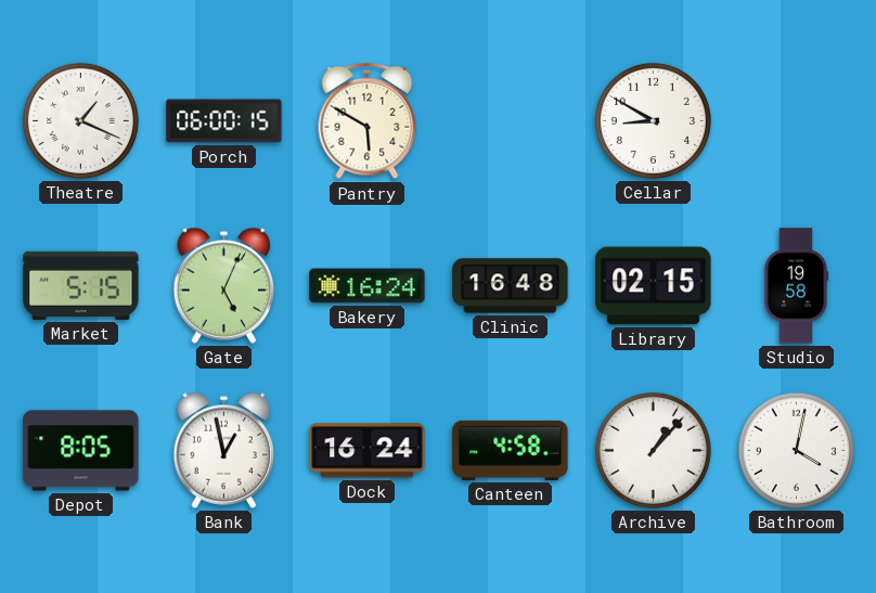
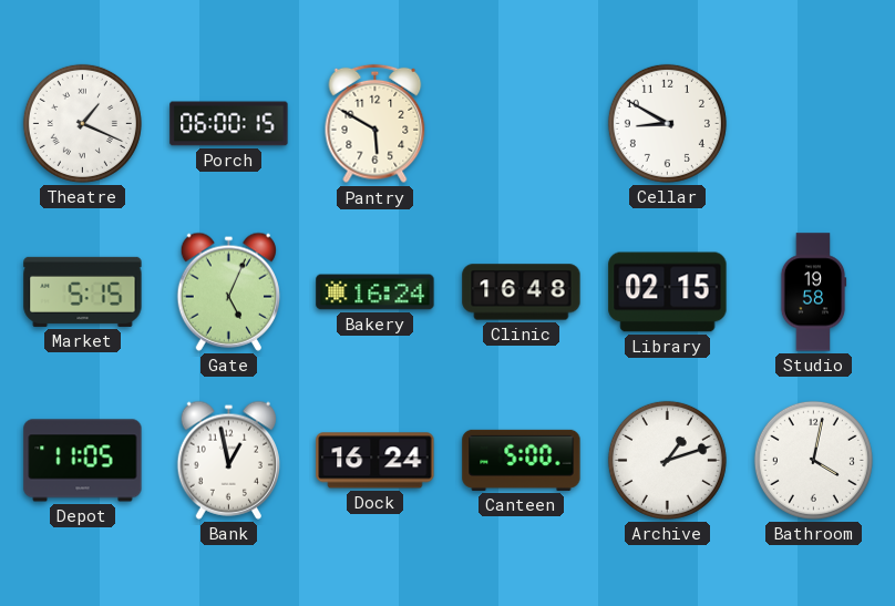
Depot: 8:05 -> 11:05 (83, 461)
Canteen: 4:58 -> 5:00 (522, 460)
Archive: 1:07 -> 1:12 (667, 460)
